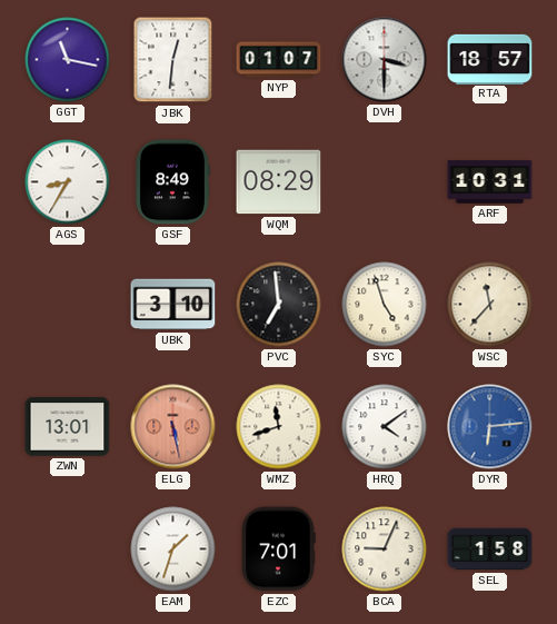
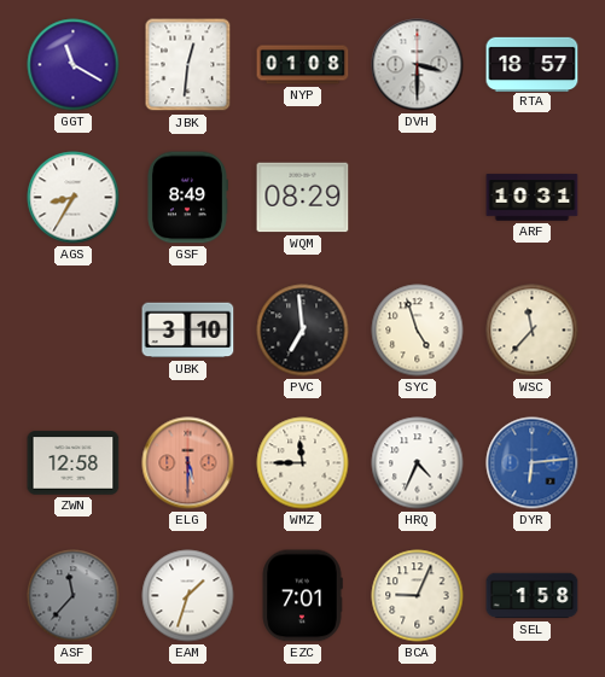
GGT: 11:17 -> 11:20 (74, 65)
NYP: 01:07 -> 01:08 (303, 65)
ZWN: 13:01 -> 12:58 (74, 463)
ELG: 5:28 -> 5:30 (188, 463)
WMZ: 11:42 -> 11:45 (303, 463)
HRQ: 4:09 -> 4:34 (418, 463)
ASF: none -> 11:37 (74, 596)
